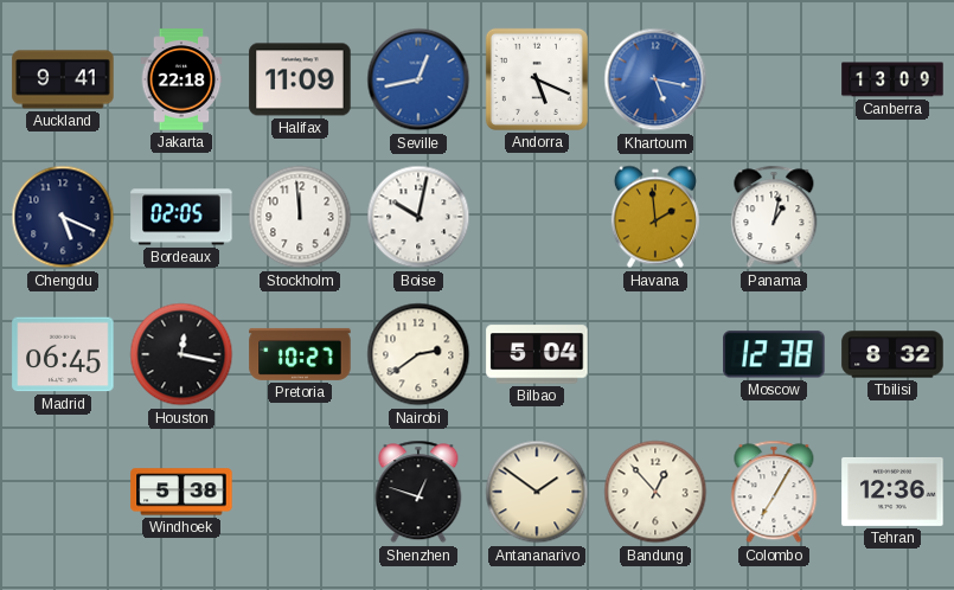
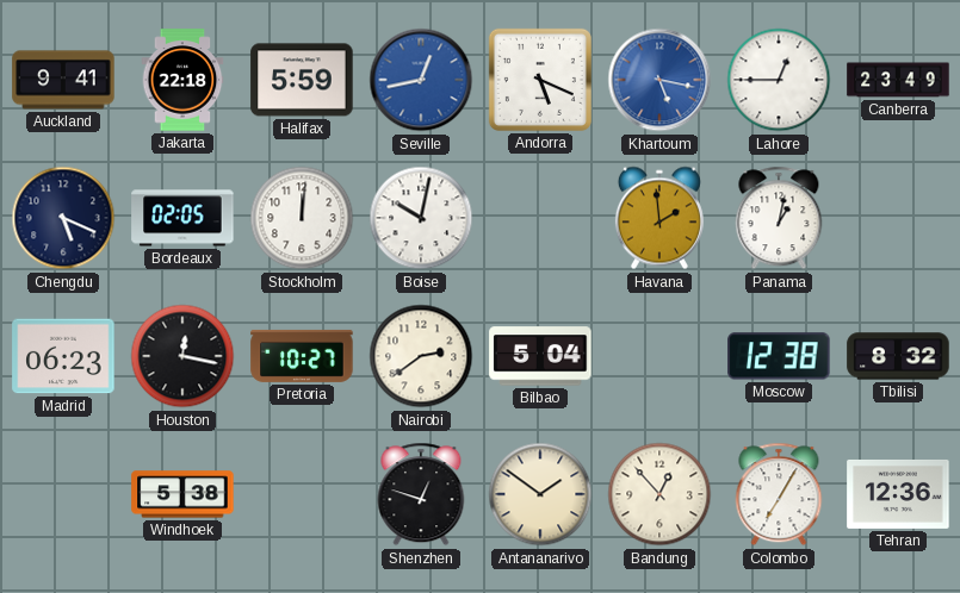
Halifax: 11:09 -> 5:59 (302, 80)
Lahore: none -> 12:45 (779, 80)
Canberra: 13:09 -> 23:49 (898, 80)
Stockholm: 11:59 -> 12:01 (302, 218)
Madrid: 06:45 -> 06:23 (63, 356)
